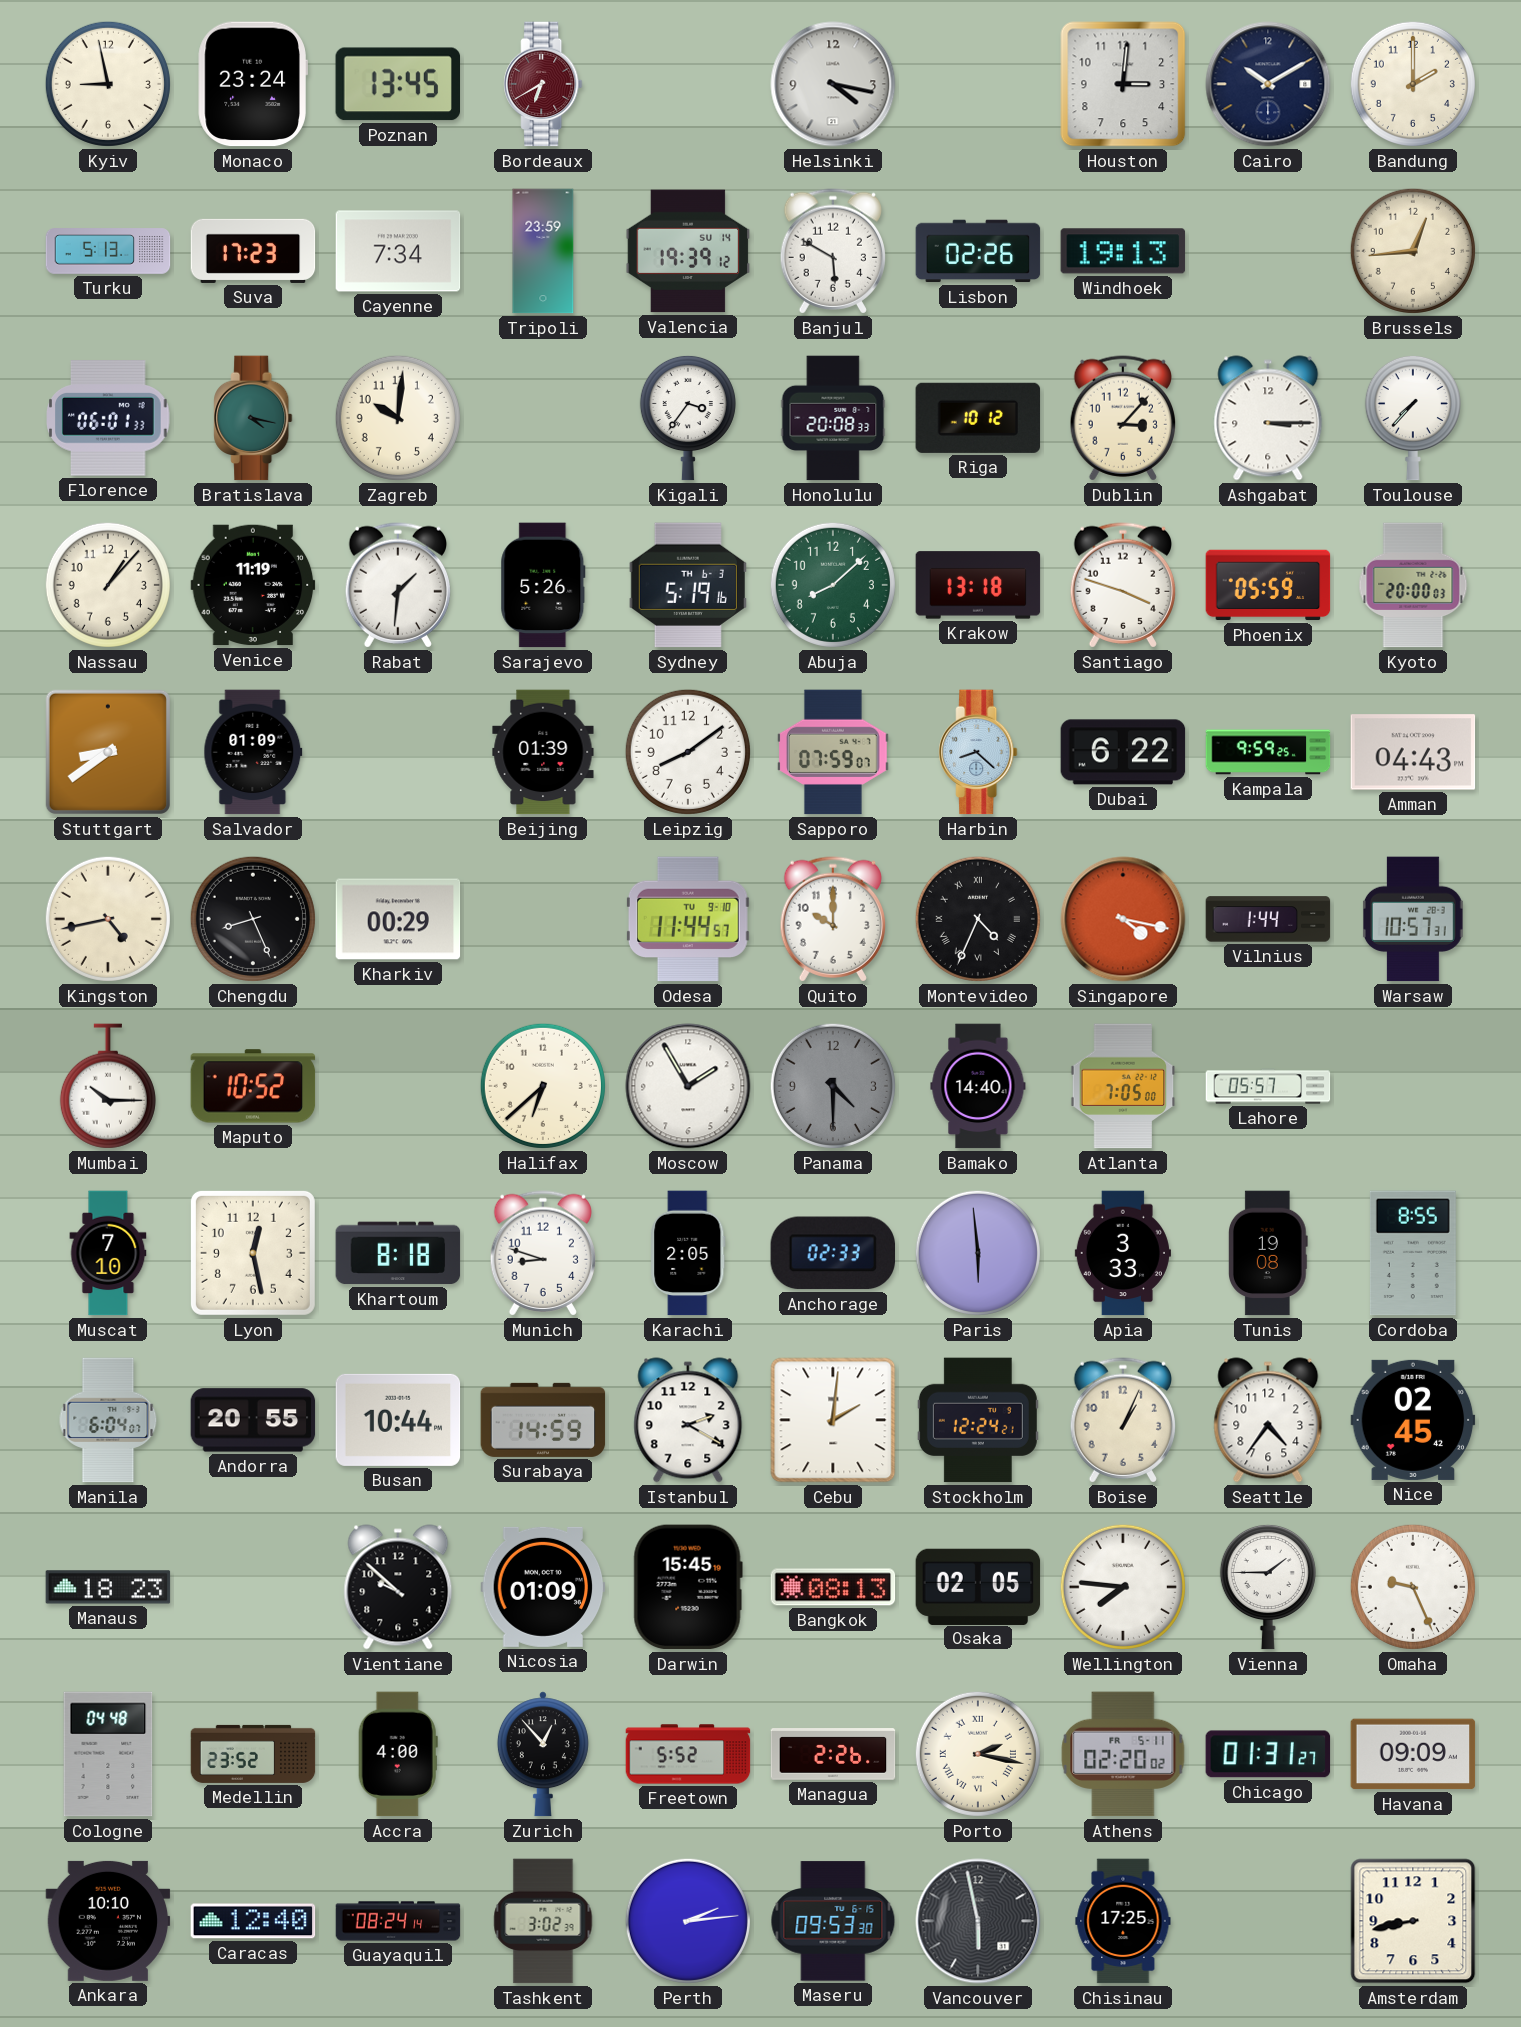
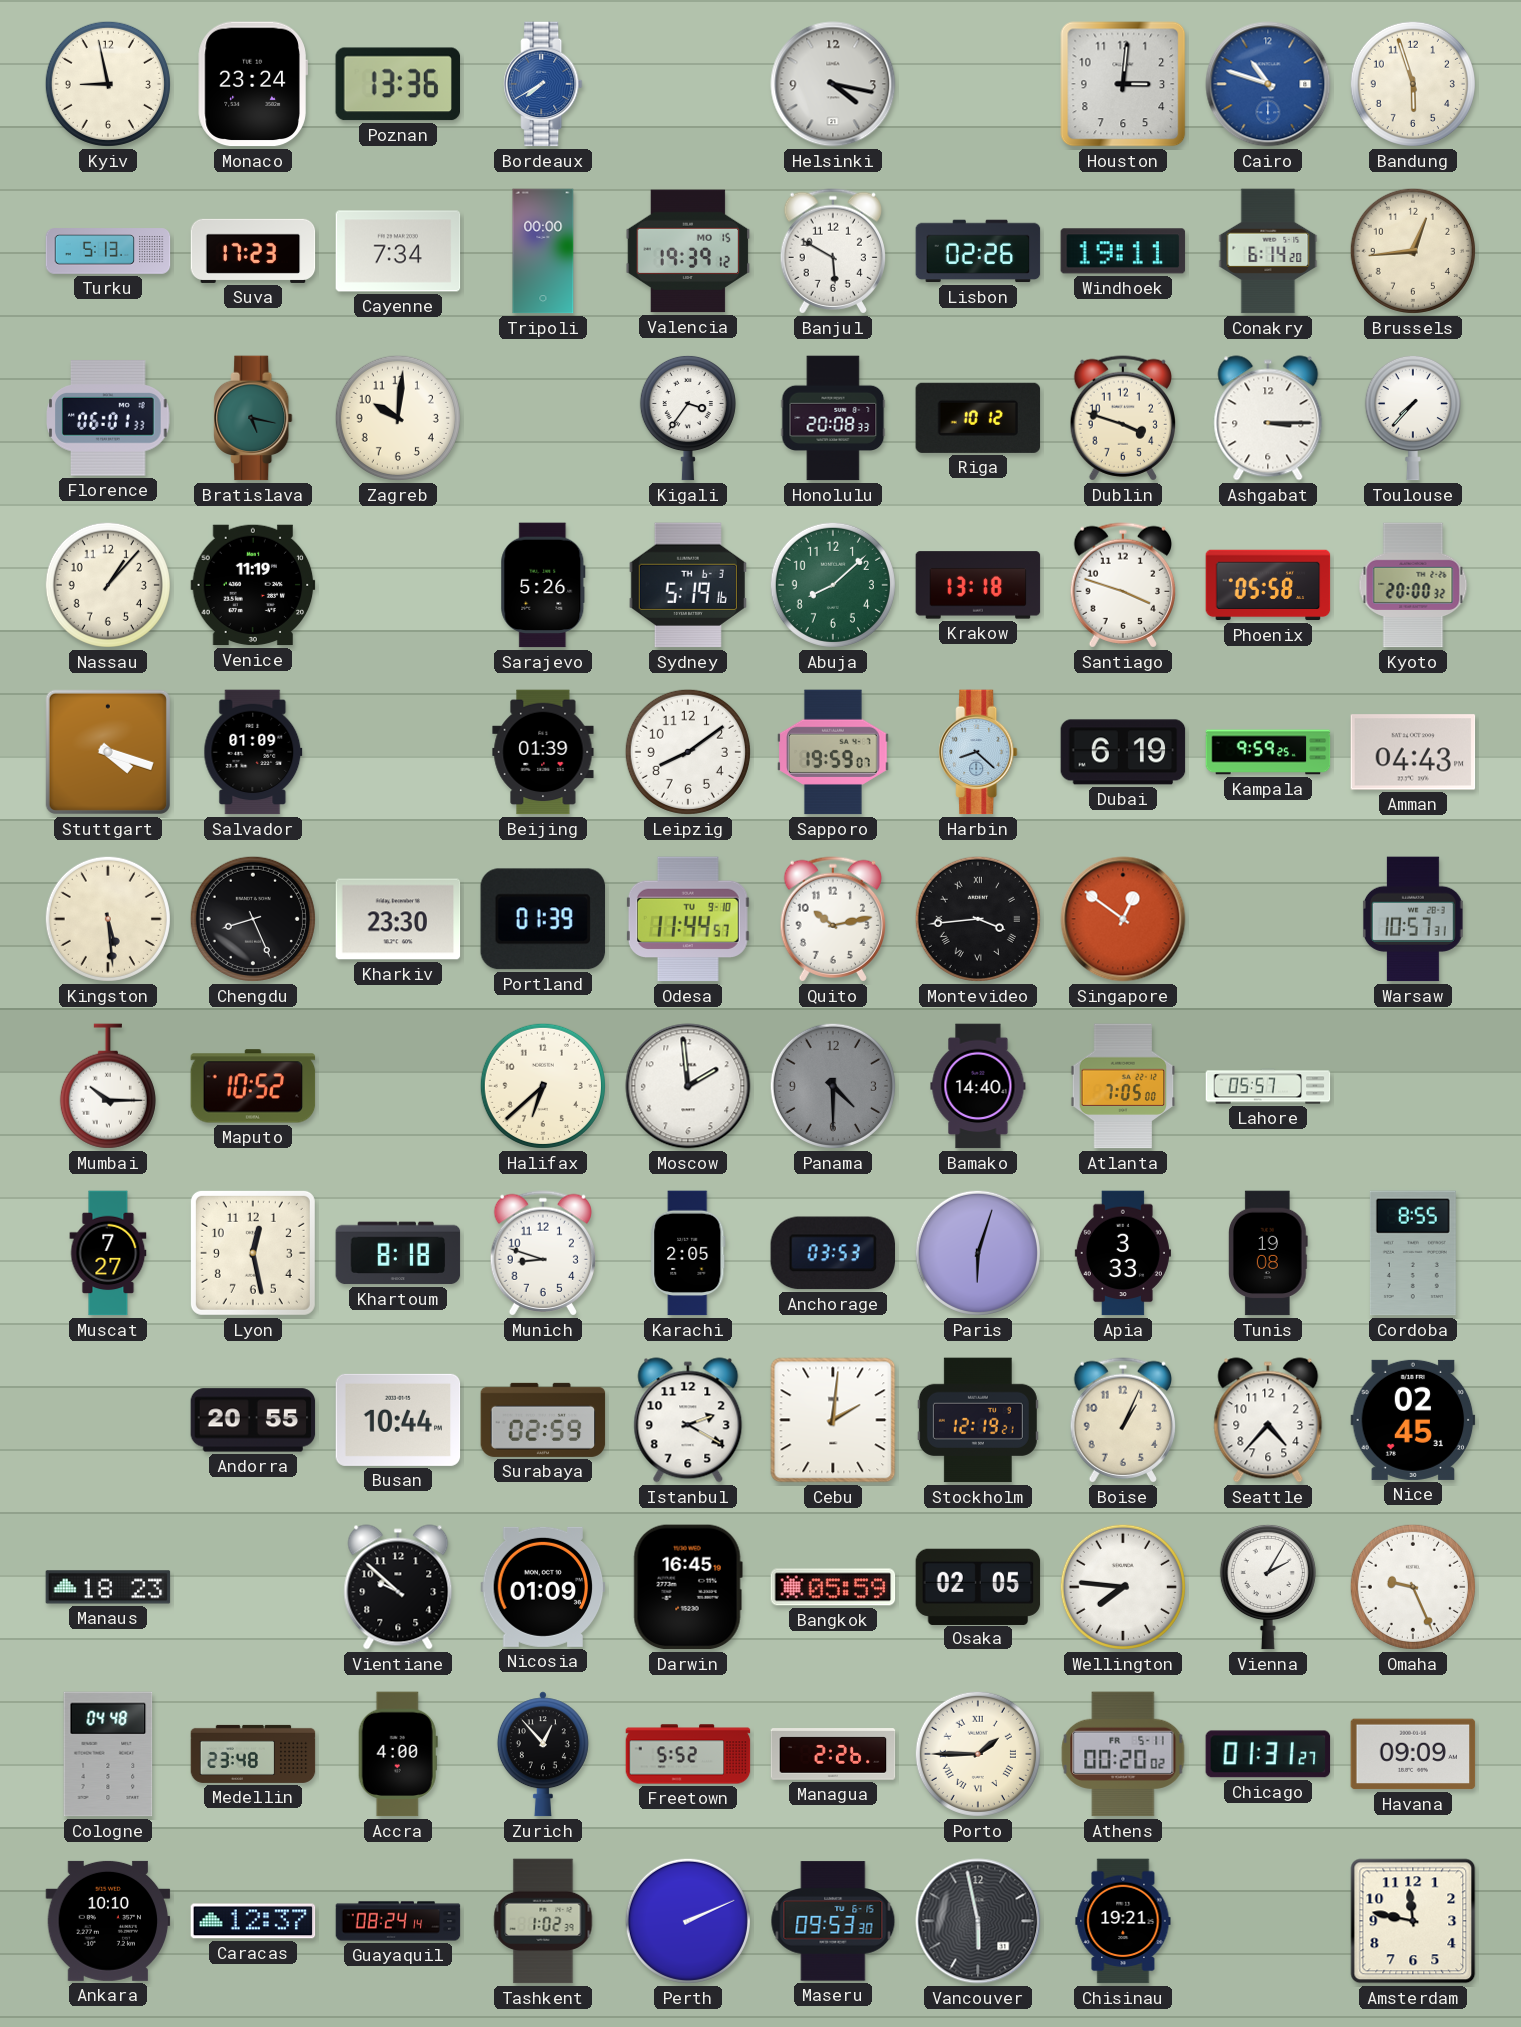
Poznan: 13:45 -> 13:36 (397, 84)
Bordeaux: 6:40 -> 7:40 (543, 84)
Bordeaux dial: burgundy -> blue (543, 84)
Cairo: 10:10 -> 10:48 (1268, 84)
Cairo dial: navy -> blue (1268, 84)
Bandung: 2:00 -> 5:57 (1413, 84)
Tripoli: 23:59 -> 00:00 (543, 251)
Valencia date: SU 14 -> MO 15 (688, 251)
Windhoek: 19:13 -> 19:11 (1123, 251)
Conakry: none -> 6:14 (1268, 251)
Bratislava: 4:17 -> 5:17 (253, 418)
Dublin: 3:07 -> 3:48 (1122, 418)
Rabat: 1:31 -> none (397, 585)
Phoenix: 05:59 -> 05:58 (1268, 585)
Kyoto: 20:00:03 -> 20:00:32 (1413, 585)
Stuttgart: 8:39 -> 4:18 (108, 752)
Sapporo: 07:59 -> 19:59 (834, 752)
Dubai: 6:22 -> 6:19 (1123, 752)
Kingston: 4:43 -> 5:29 (108, 919)
Kharkiv: 00:29 -> 23:30 (398, 919)
Portland: none -> 01:39 (542, 919)
Quito: 10:00 -> 10:13 (832, 919)
Montevideo: 4:34 -> 3:44 (978, 919)
Singapore: 4:17 -> 12:51 (1123, 919)
Vilnius: 1:44 -> none (1268, 919)
Moscow: 1:55 -> 1:59 (688, 1086)
Muscat: 7:10 -> 7:27 (108, 1253)
Anchorage: 02:33 -> 03:53 (832, 1253)
Paris: 5:59 -> 6:03 (978, 1253)
Manila: 6:04 -> none (108, 1420)
Surabaya: 14:59 -> 02:59 (543, 1420)
Stockholm: 12:24 -> 12:19 (978, 1420)
Seattle: 4:36 -> 4:37 (1268, 1420)
Nice: 02:45:42 -> 02:45:31 (1413, 1420)
Darwin: 15:45 -> 16:45 (688, 1587)
Bangkok: 08:13 -> 05:59 (833, 1587)
Vienna: 1:45 -> 2:05 (1268, 1587)
Medellin: 23:52 -> 23:48 (253, 1754)
Porto: 2:17 -> 1:45 (978, 1754)
Athens: 02:20 -> 00:20 (1123, 1754)
Caracas: 12:40 -> 12:37 (253, 1921)
Tashkent: 3:02 -> 1:02 (543, 1921)
Perth: 2:14 -> 2:11 (688, 1921)
Chisinau: 17:25 -> 19:21 (1123, 1921)
Amsterdam: 8:43 -> 11:47 (1413, 1921)
